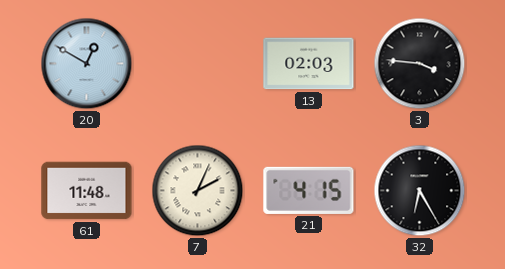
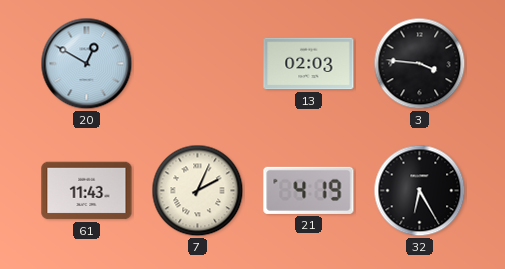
61: 11:48 -> 11:43 (87, 191)
21: 4:15 -> 4:19 (309, 190)
